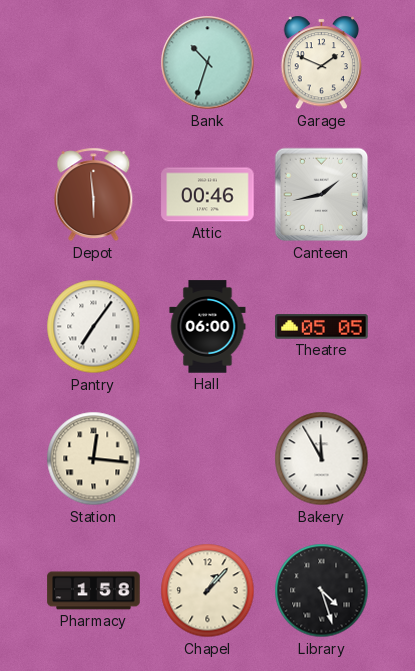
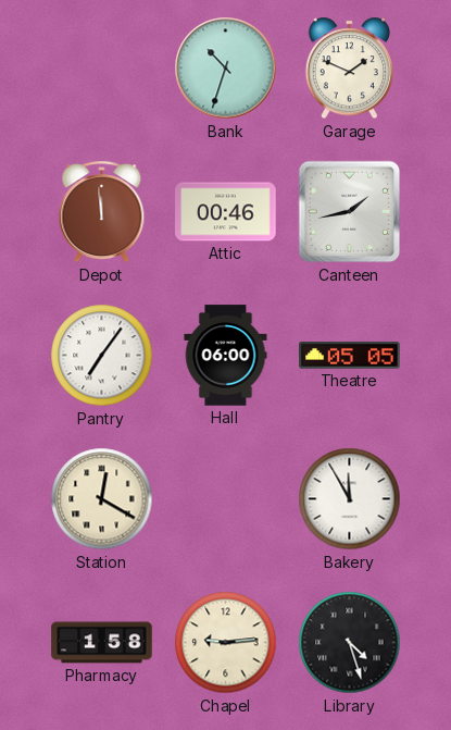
Depot: 5:59 -> 11:59 (102, 212)
Station: 12:16 -> 12:20 (102, 499)
Chapel: 1:07 -> 9:14 (226, 643)
